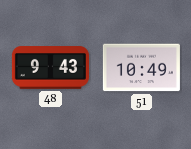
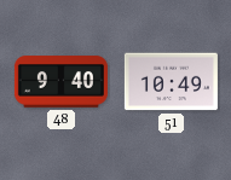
48: 9:43 -> 9:40 (60, 82)
